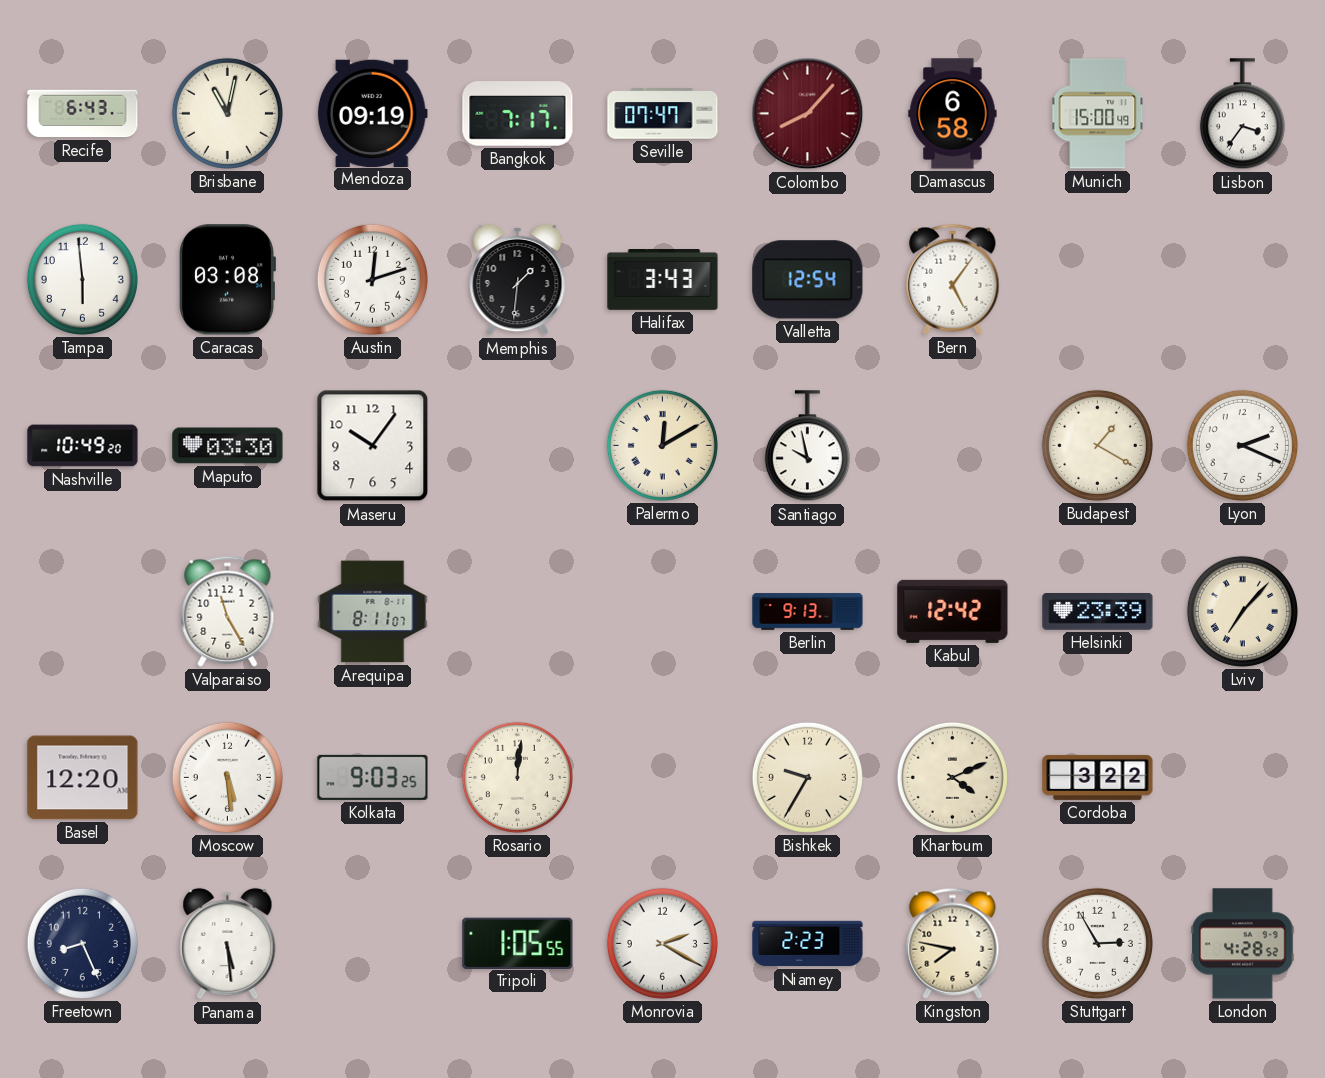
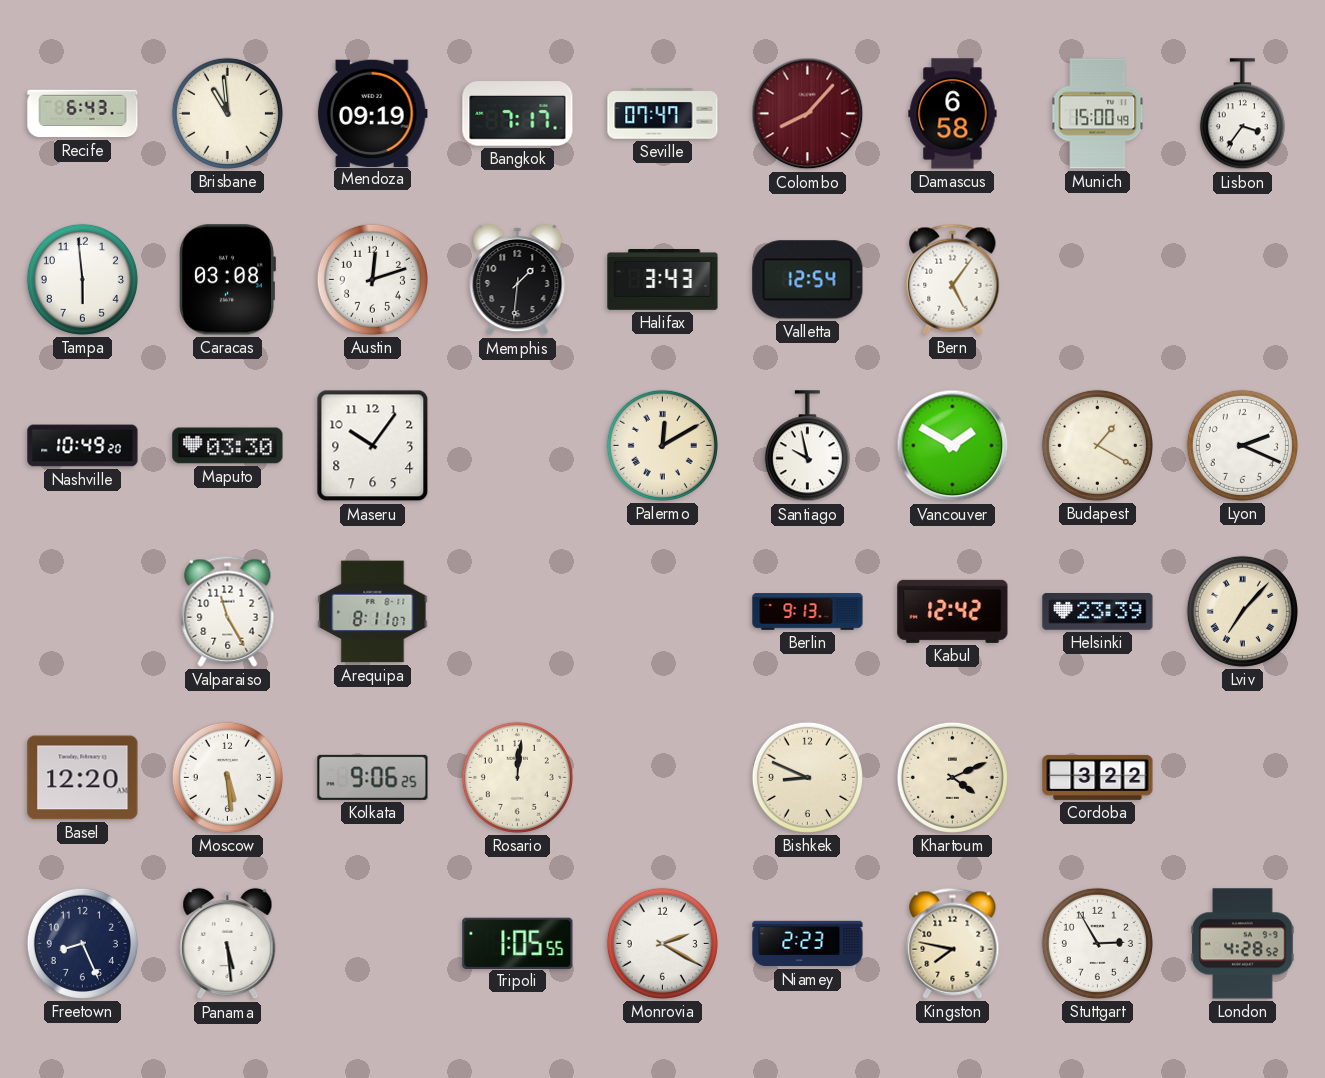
Brisbane: 11:02 -> 10:59 (227, 113)
Vancouver: none -> 1:50 (953, 446)
Kolkata: 9:03 -> 9:06 (373, 777)
Bishkek: 9:35 -> 8:49 (807, 777)
